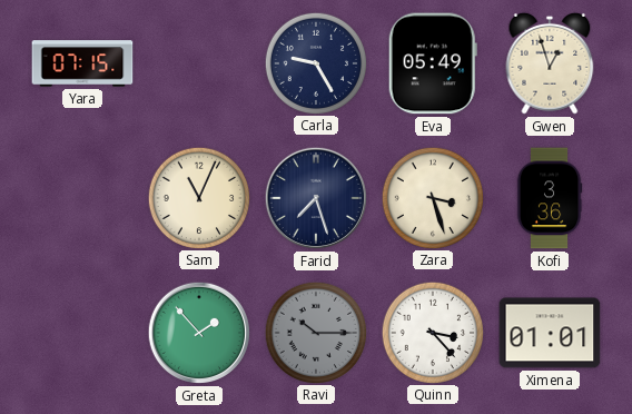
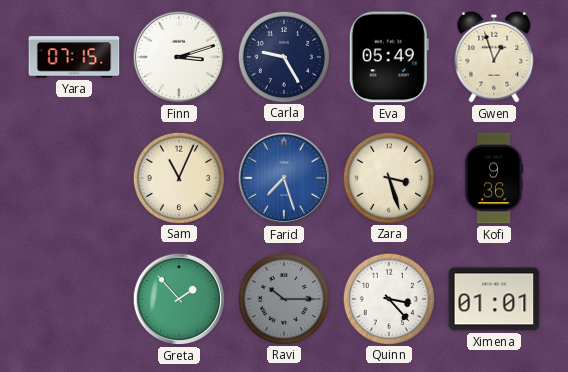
Finn: none -> 3:12 (179, 57)
Farid dial: navy -> blue (284, 178)
Kofi: 3:36 -> 9:36 (494, 178)
